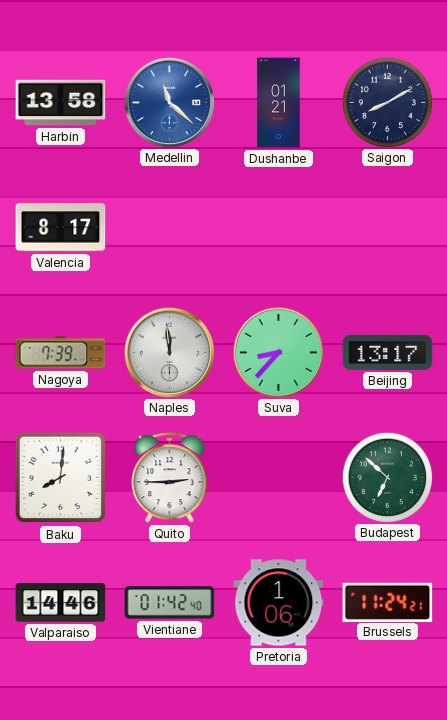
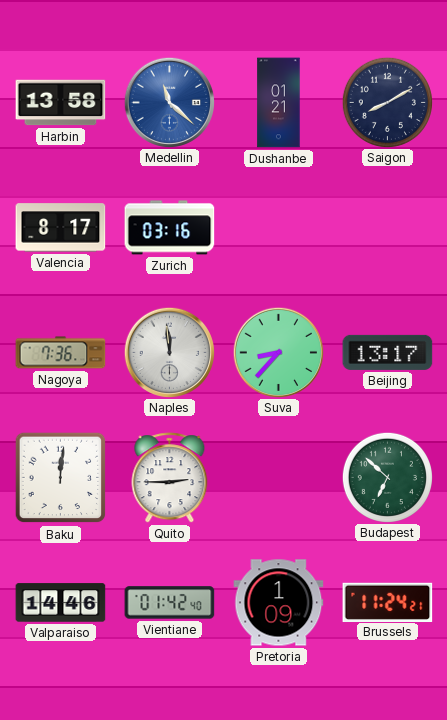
Zurich: none -> 03:16 (170, 228)
Nagoya: 7:39 -> 7:36 (61, 353)
Baku: 8:01 -> 12:01 (61, 478)
Pretoria: 1:06 -> 1:09 (279, 603)
